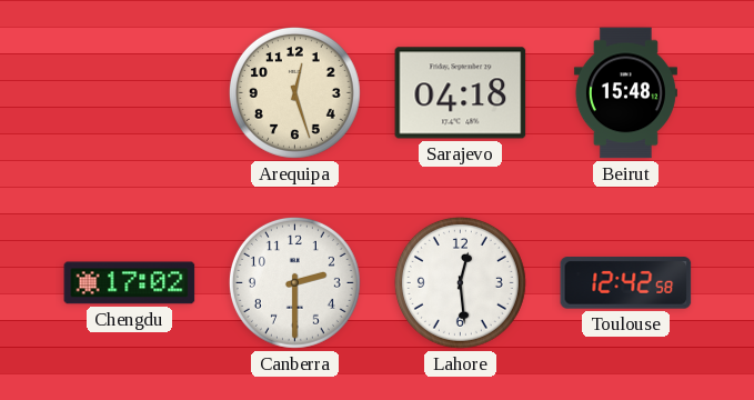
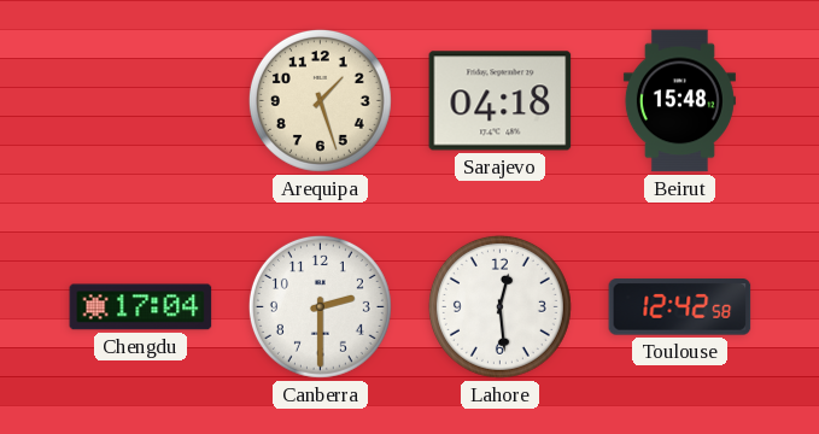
Arequipa: 12:27 -> 1:27 (320, 100)
Chengdu: 17:02 -> 17:04 (141, 307)
